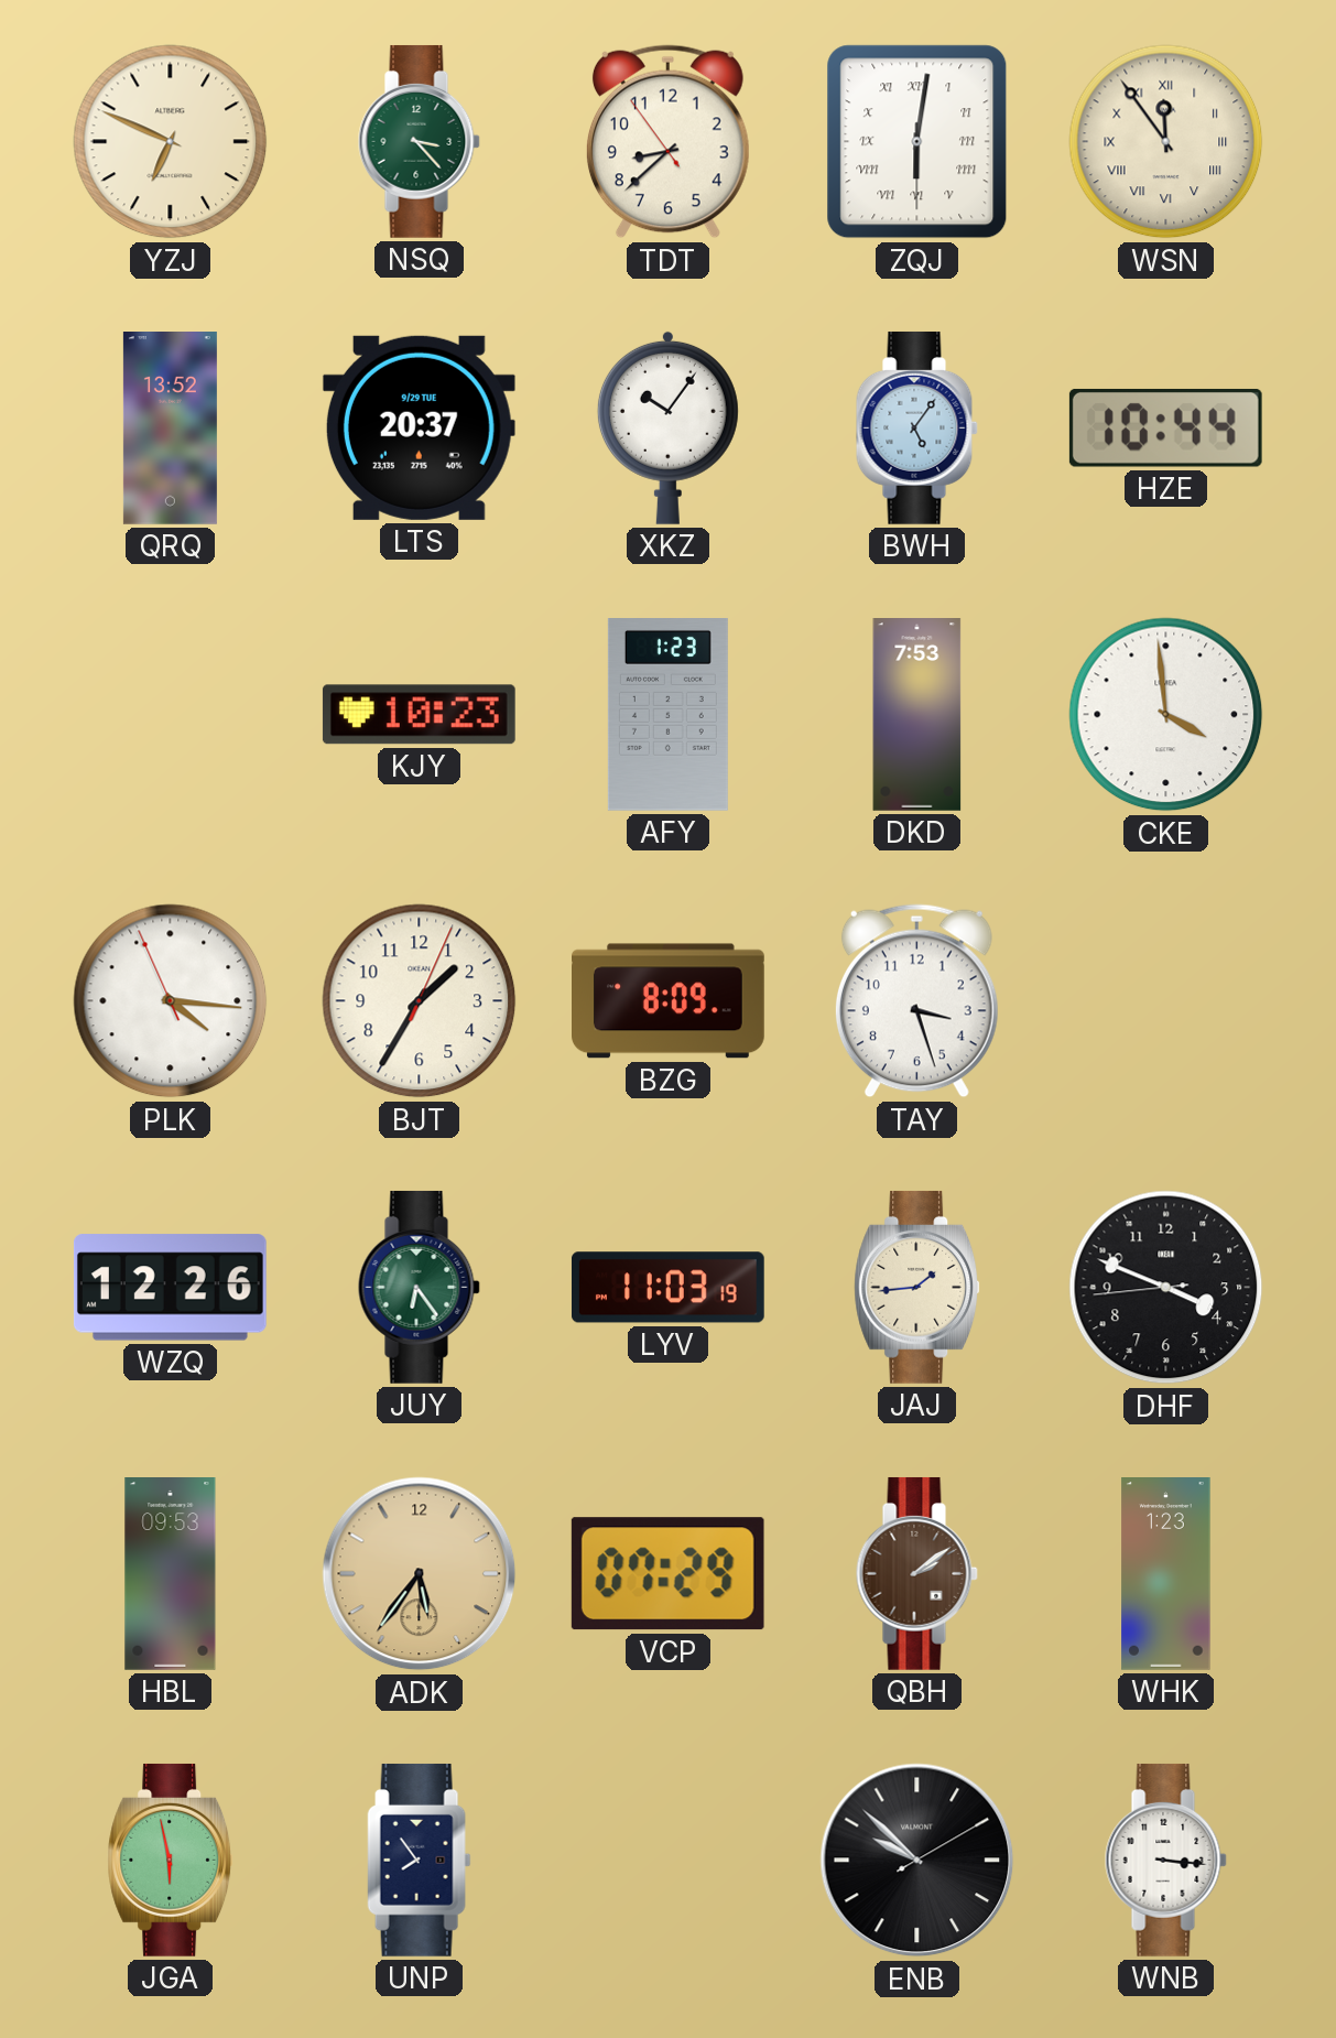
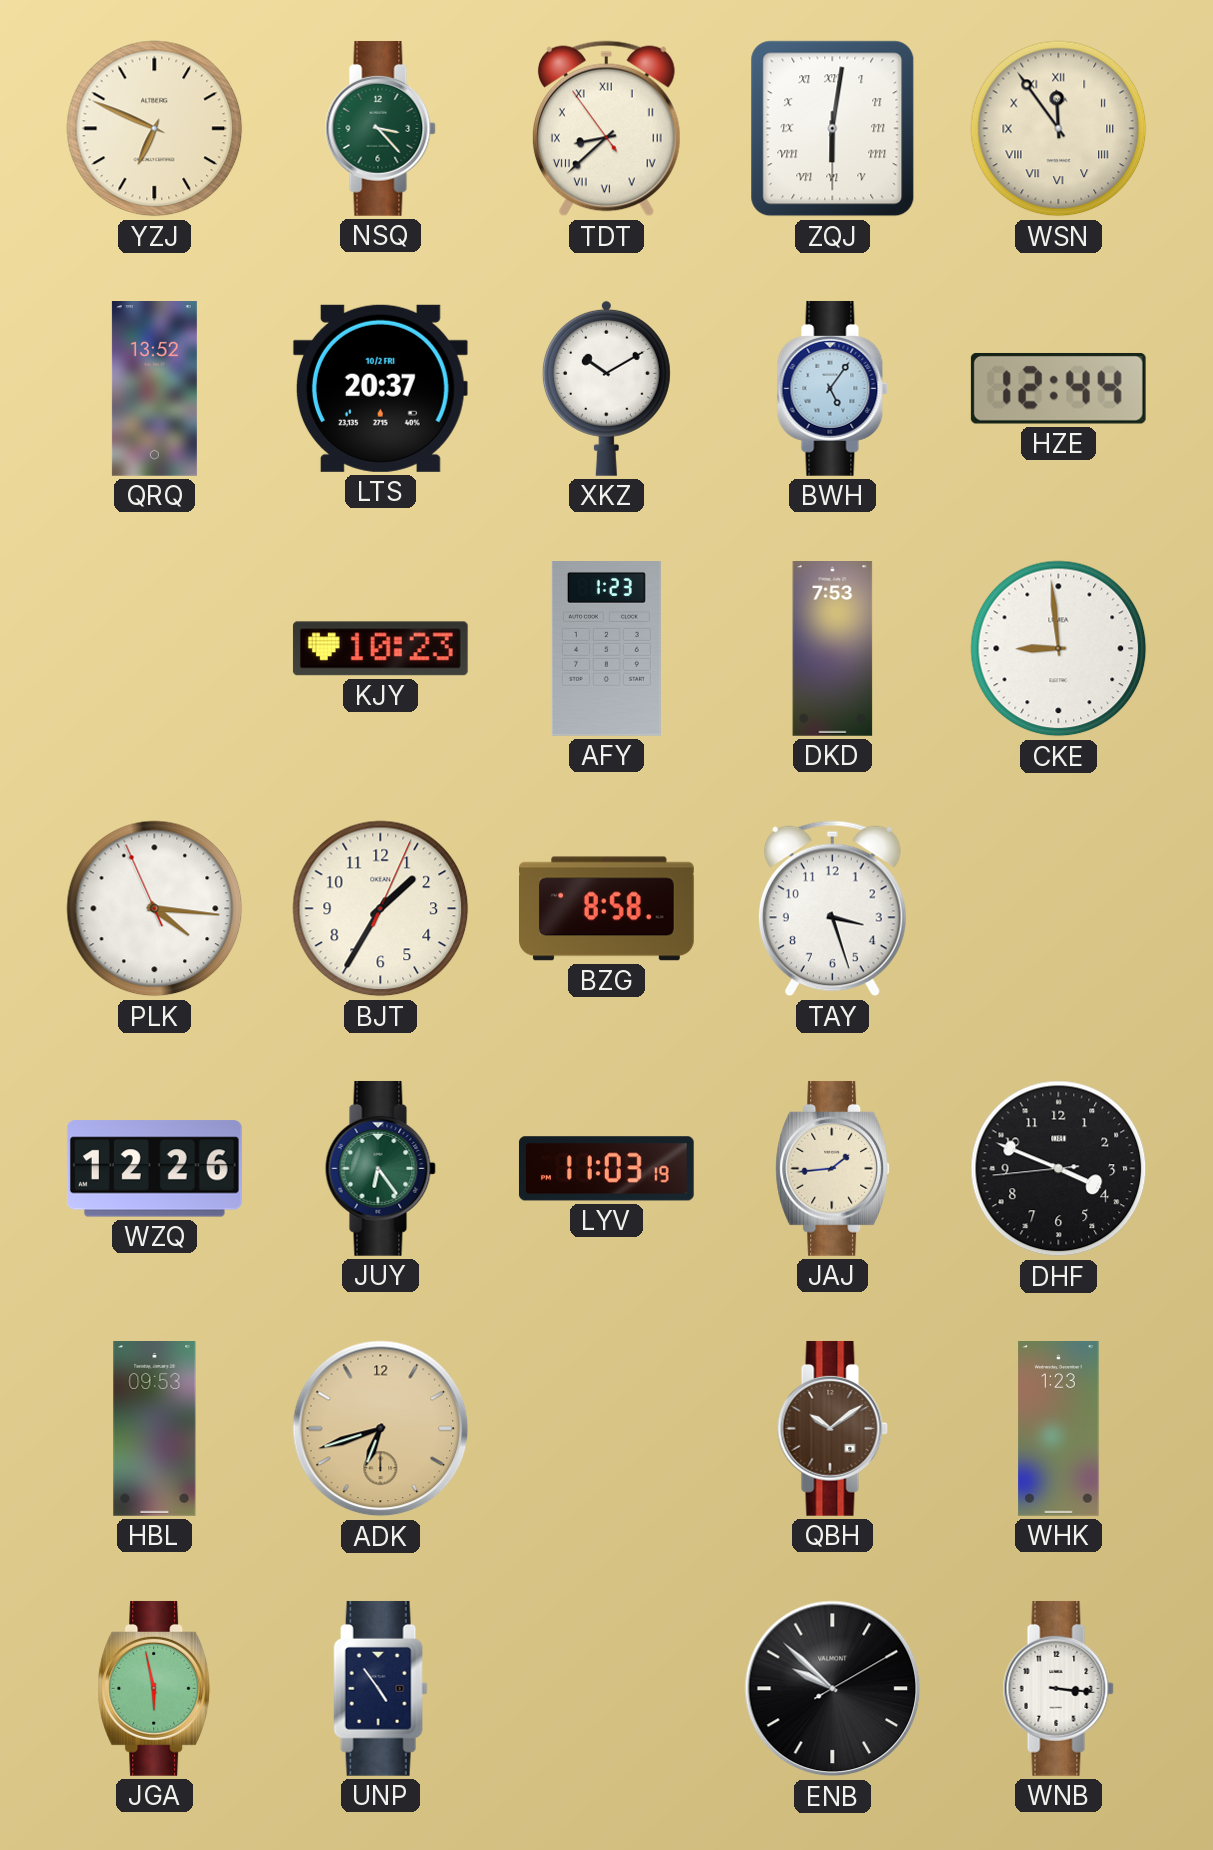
TDT numerals: Arabic -> Roman (606, 129)
LTS date: 9/29 TUE -> 10/2 FRI (380, 388)
XKZ: 10:06 -> 10:10 (606, 388)
HZE: 10:44 -> 12:44 (1058, 388)
CKE: 3:59 -> 8:59 (1059, 649)
BZG: 8:09 -> 8:58 (607, 909)
ADK: 5:36 -> 6:42 (381, 1429)
VCP: 07:29 -> none (667, 1574)
QBH: 2:09 -> 10:09 (832, 1428)
UNP: 7:54 -> 4:54 (381, 1688)
